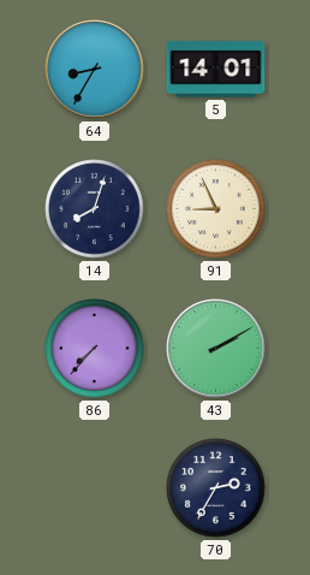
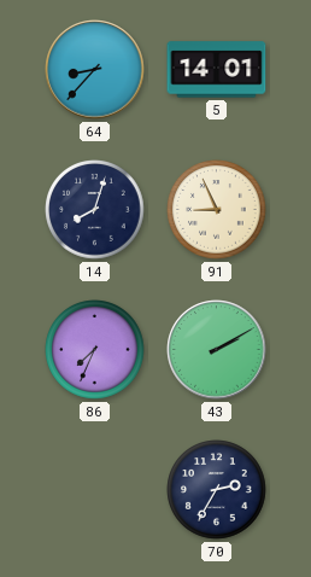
64: 8:35 -> 8:37 (95, 70)
86: 7:37 -> 7:34 (95, 350)
